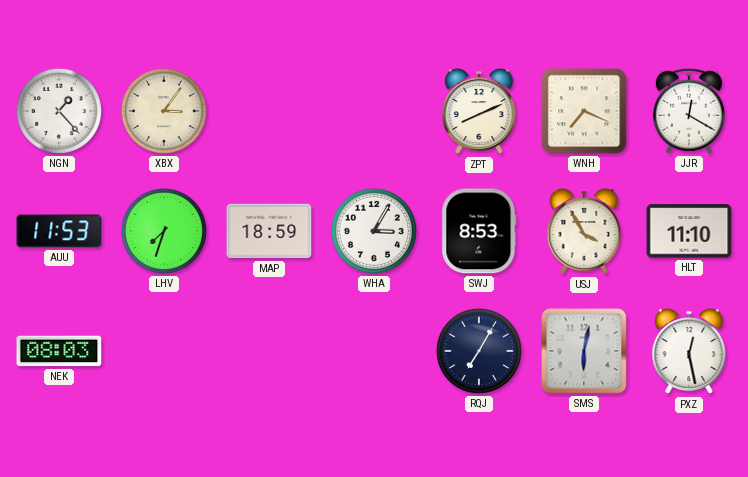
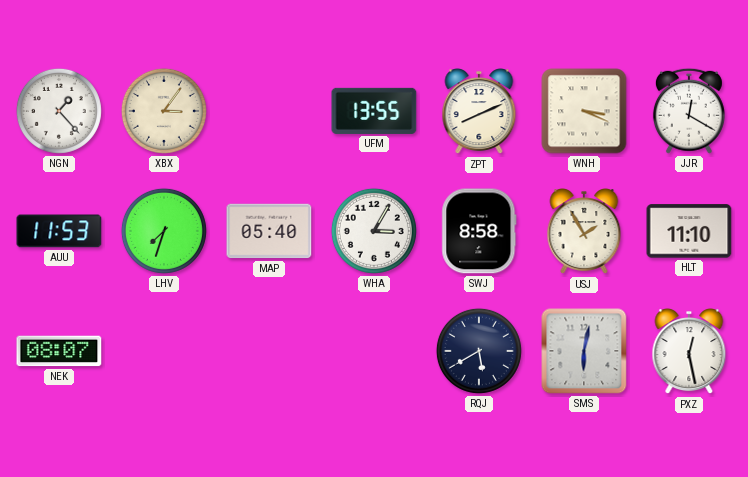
UFM: none -> 13:55 (374, 111)
WNH: 7:19 -> 3:19 (584, 111)
MAP: 18:59 -> 05:40 (269, 231)
SWJ: 8:53 -> 8:58 (479, 231)
USJ: 3:55 -> 1:55 (584, 232)
NEK: 08:03 -> 08:07 (59, 351)
RQJ: 7:05 -> 5:40 (479, 351)
